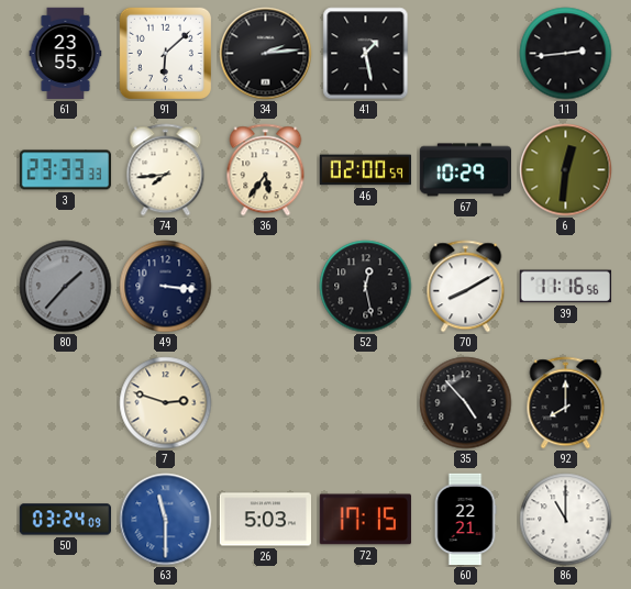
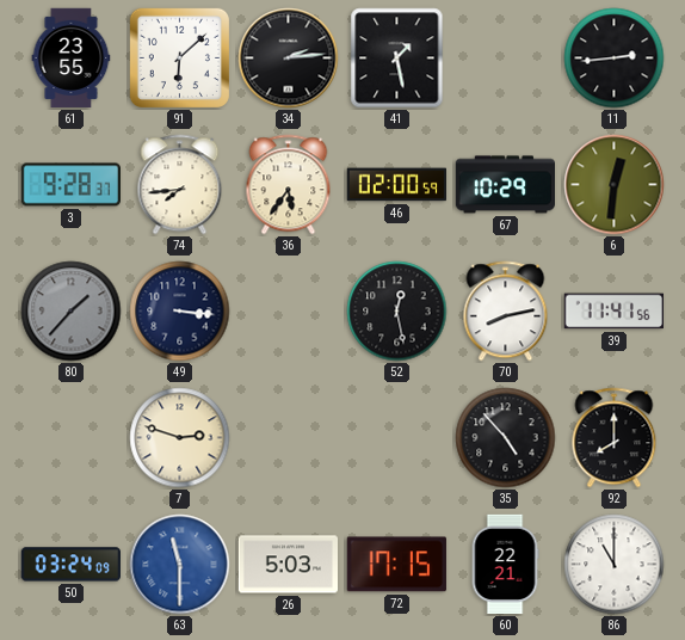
3: 23:33 -> 9:28 (70, 185)
70: 8:10 -> 8:13 (506, 312)
39: 11:16 -> 11:41 (613, 312)
